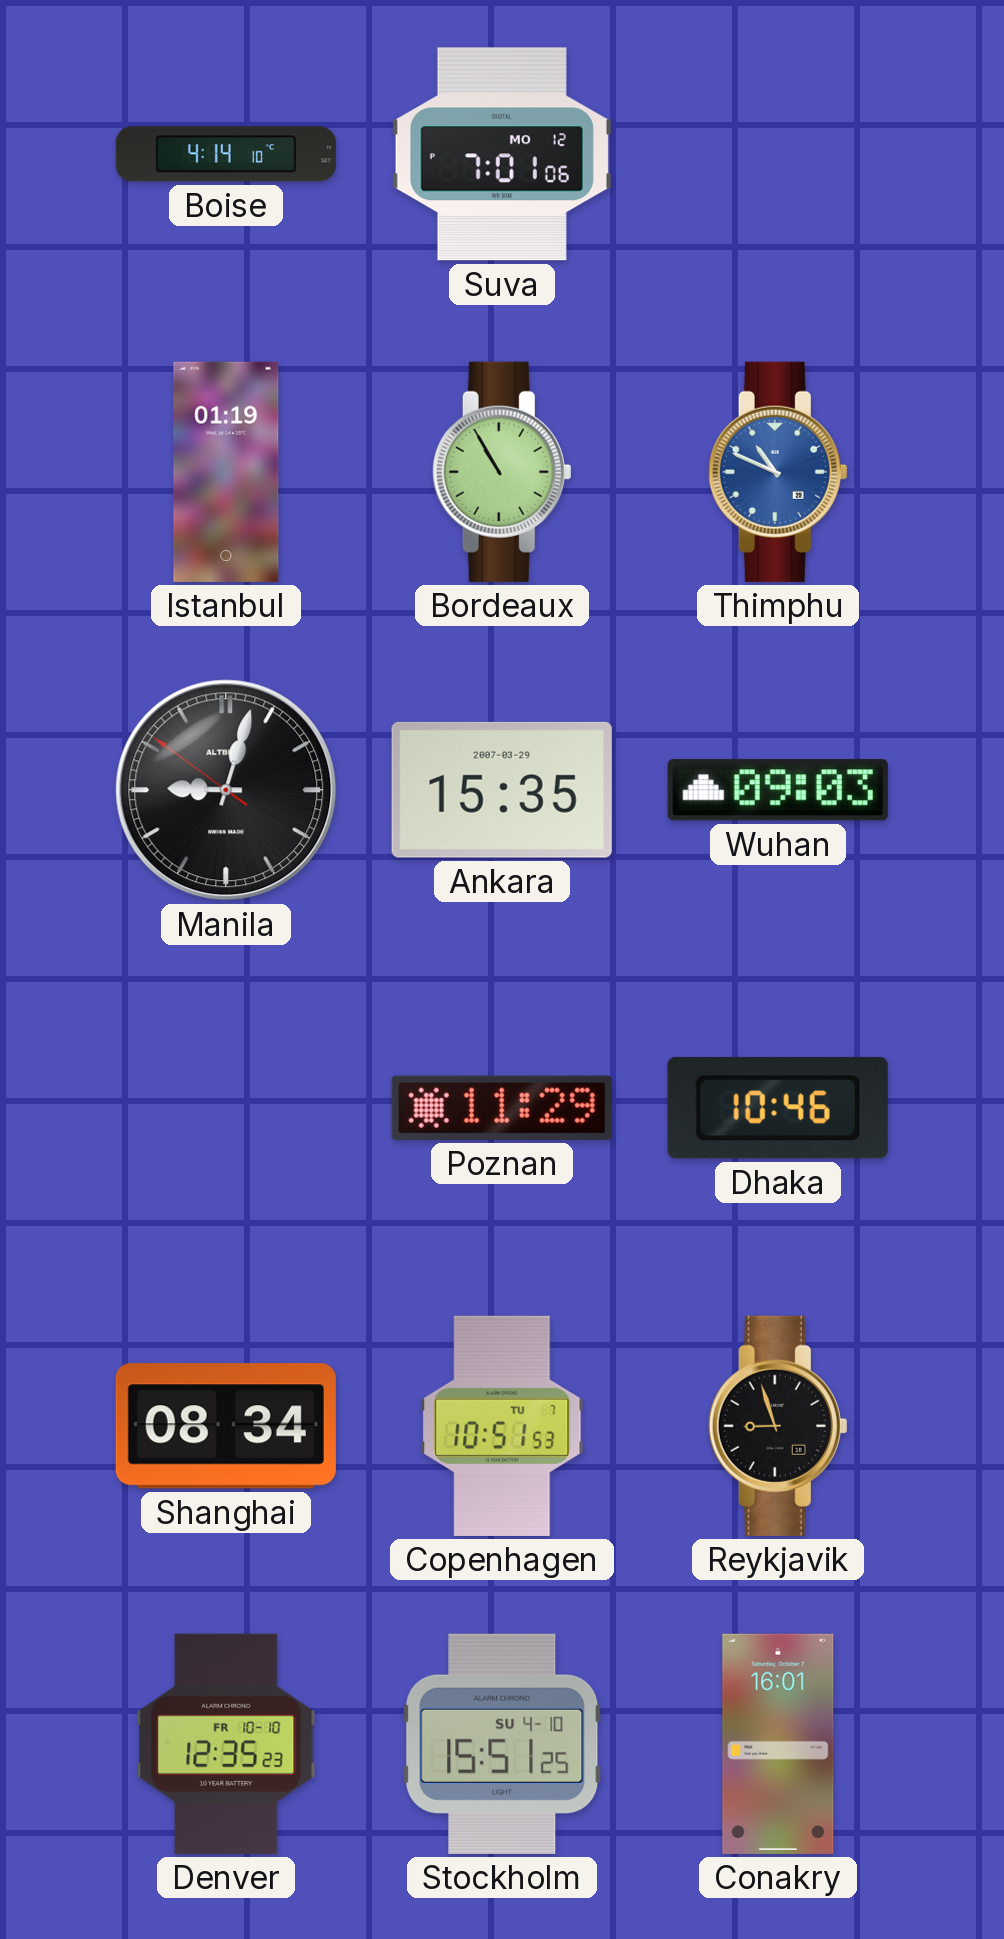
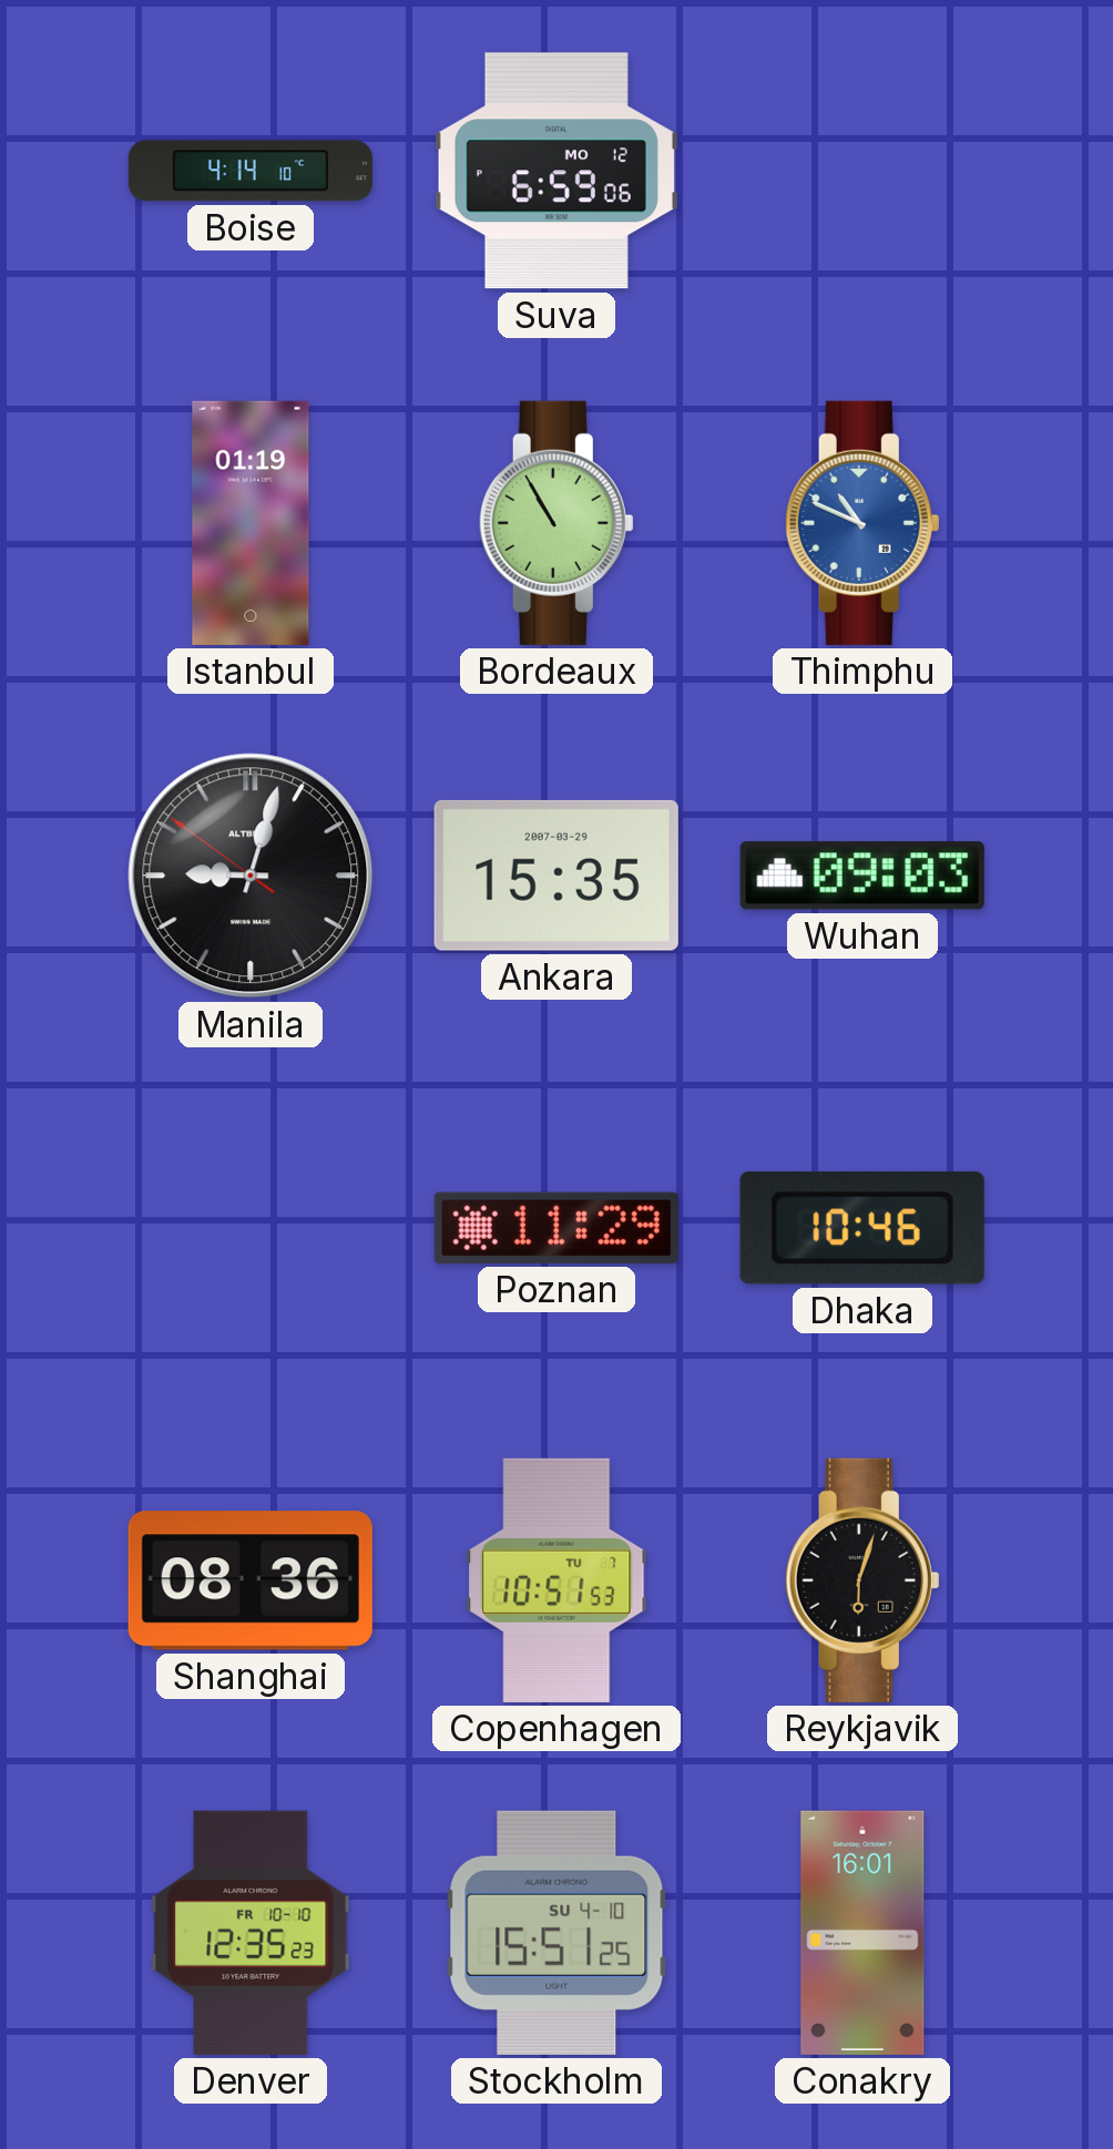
Suva: 7:01 -> 6:59 (556, 171)
Shanghai: 08:34 -> 08:36 (251, 1580)
Reykjavik: 8:57 -> 6:03 (862, 1580)
